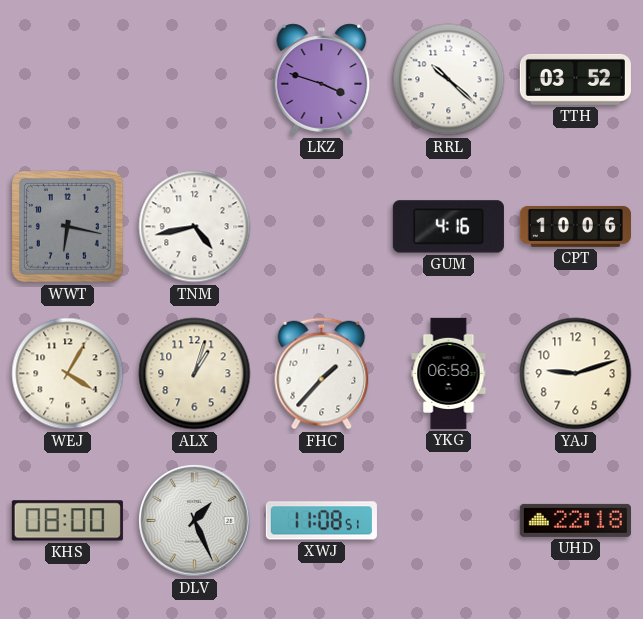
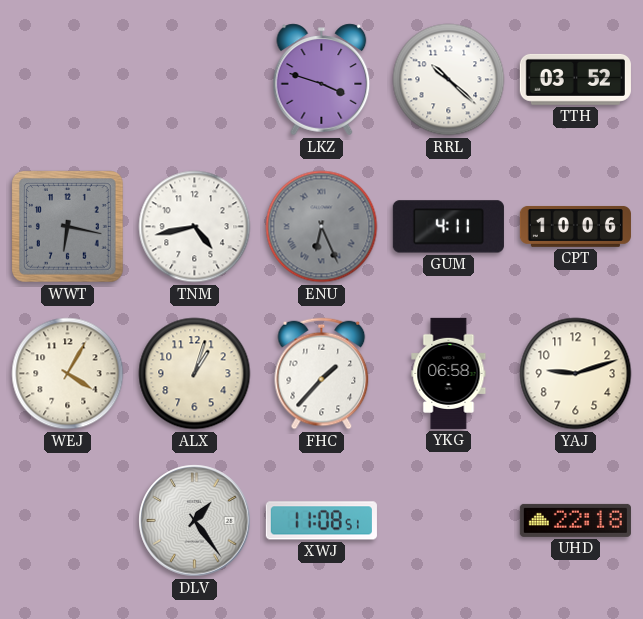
ENU: none -> 6:26 (322, 227)
GUM: 4:16 -> 4:11 (448, 227)
KHS: 08:00 -> none (67, 521)
DLV: 1:26 -> 1:24 (195, 521)
